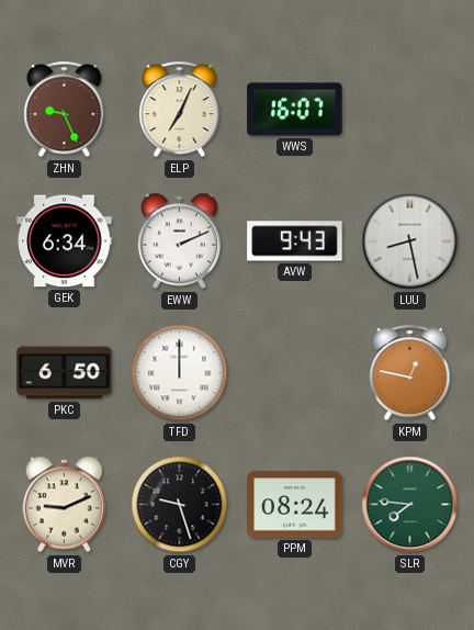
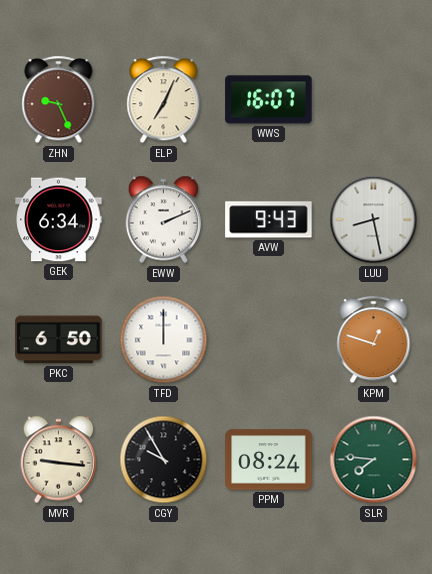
KPM: 12:47 -> 12:48 (374, 340)
MVR: 9:11 -> 9:16 (59, 460)
CGY: 9:27 -> 9:55 (164, 460)
